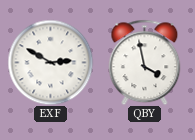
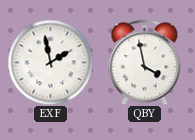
EXF: 2:50 -> 1:58 (50, 62)
